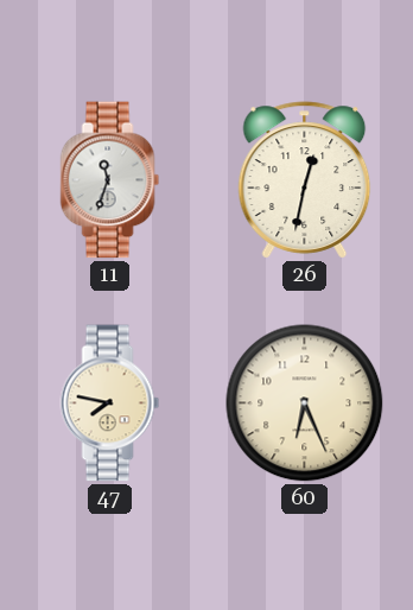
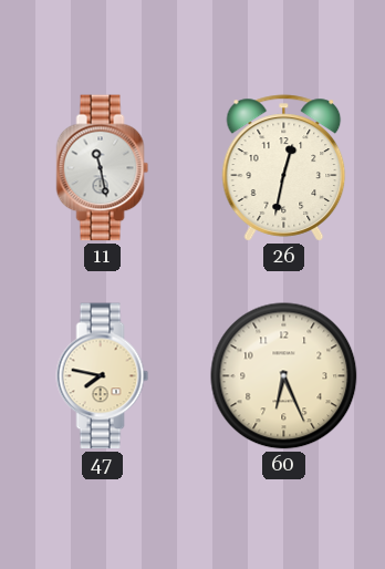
11: 11:33 -> 11:28 (103, 168)
